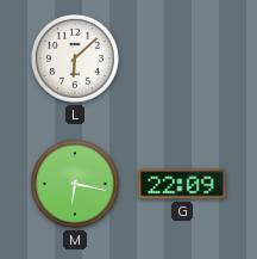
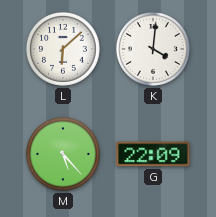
K: none -> 4:01 (153, 49)
M: 6:17 -> 5:23 (63, 154)
